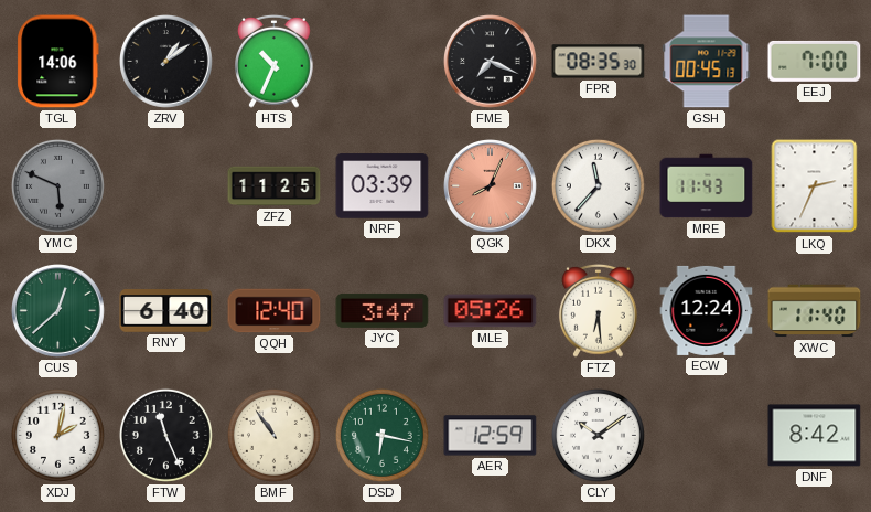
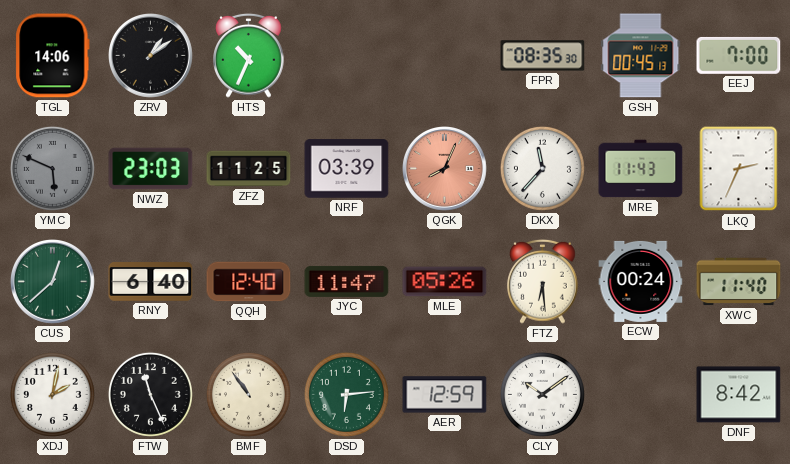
FME: 7:19 -> none (491, 62)
NWZ: none -> 23:03 (151, 169)
JYC: 3:47 -> 11:47 (347, 281)
ECW: 12:24 -> 00:24 (641, 281)
DSD: 6:17 -> 6:14 (346, 394)
